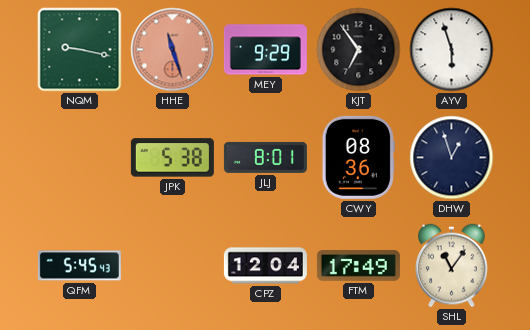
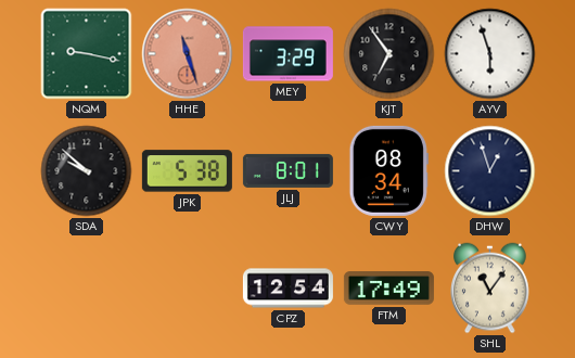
MEY: 9:29 -> 3:29 (287, 54)
SDA: none -> 9:52 (87, 171)
CWY: 08:36 -> 08:34 (388, 170)
QFM: 5:45 -> none (79, 266)
CPZ: 12:04 -> 12:54 (287, 289)
